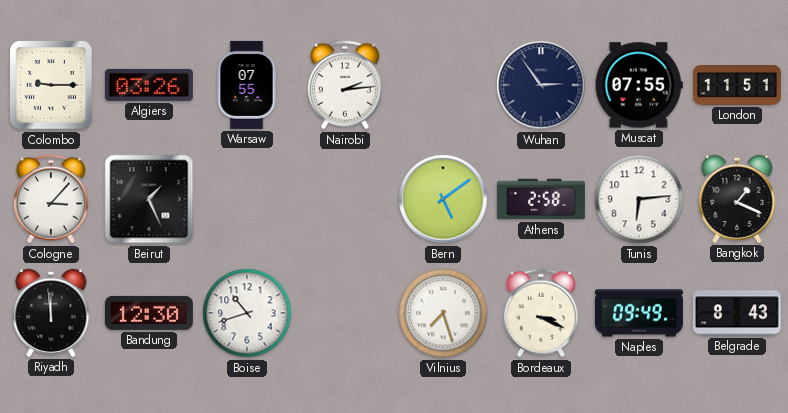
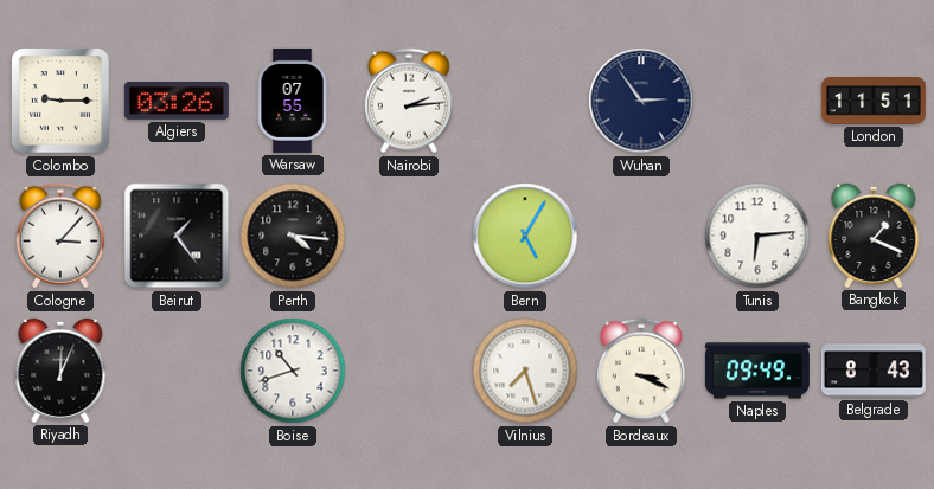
Muscat: 07:55 -> none (639, 85)
Beirut: 1:26 -> 1:24 (177, 236)
Perth: none -> 4:16 (293, 236)
Bern: 5:09 -> 5:05 (525, 236)
Athens: 2:58 -> none (541, 199)
Riyadh: 11:59 -> 12:04 (60, 371)
Bandung: 12:30 -> none (149, 313)
